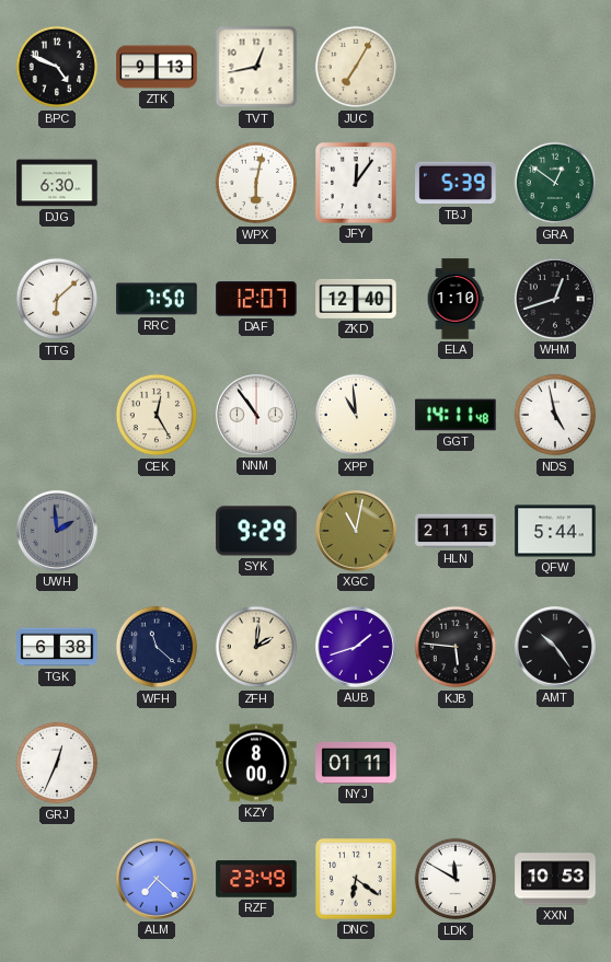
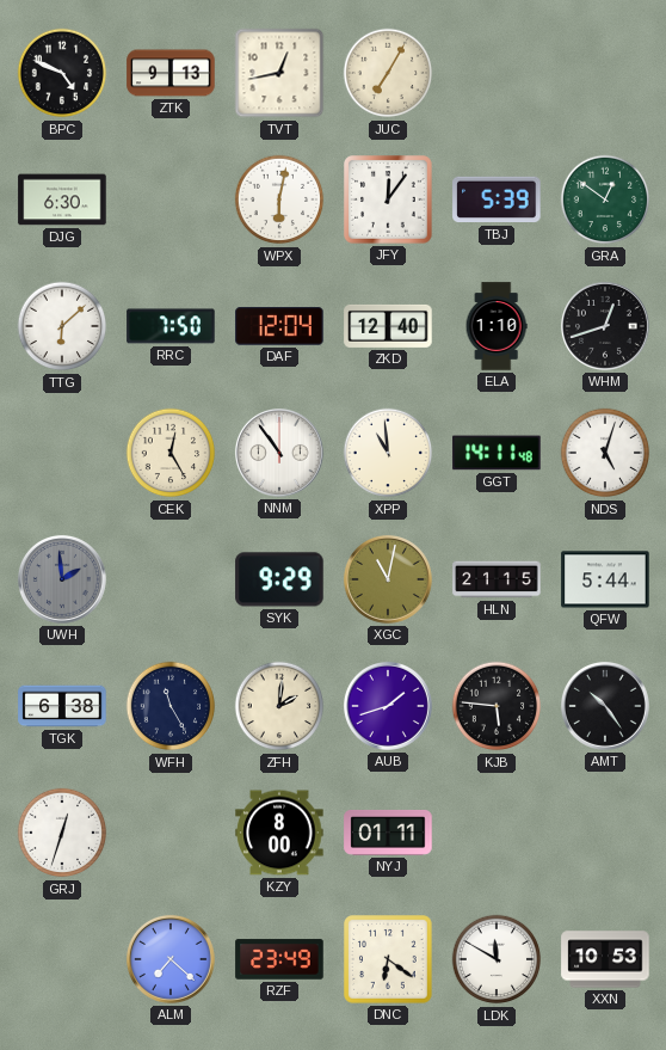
DAF: 12:07 -> 12:04 (279, 326)
NDS: 4:58 -> 5:03 (605, 453)
WFH: 11:22 -> 11:25 (171, 706)
GRJ: 12:34 -> 12:33 (62, 833)
